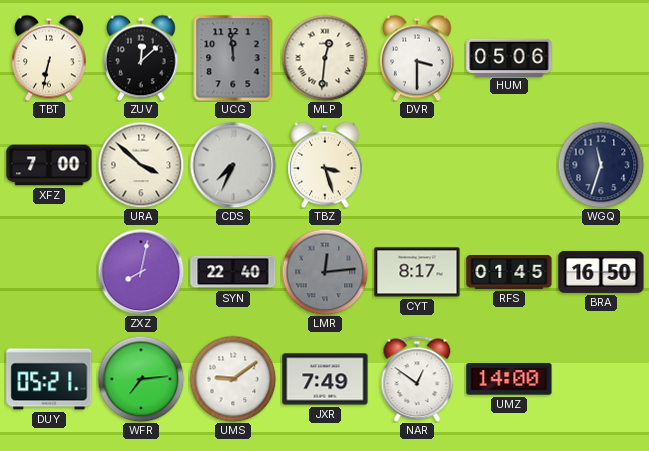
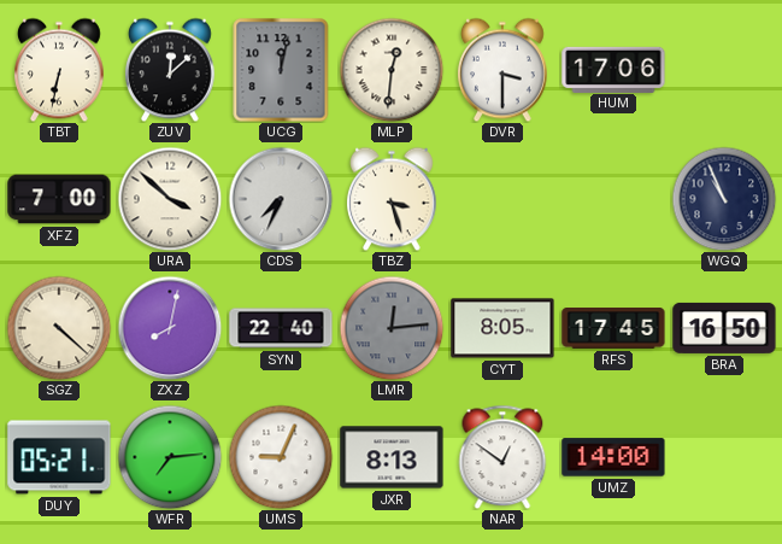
UCG: 11:59 -> 12:02 (281, 70)
HUM: 05:06 -> 17:06 (613, 69)
WGQ: 11:33 -> 10:56 (724, 199)
SGZ: none -> 4:22 (59, 328)
CYT: 8:17 -> 8:05 (502, 328)
RFS: 01:45 -> 17:45 (613, 329)
UMS: 9:09 -> 9:04 (281, 457)
JXR: 7:49 -> 8:13 (392, 457)
